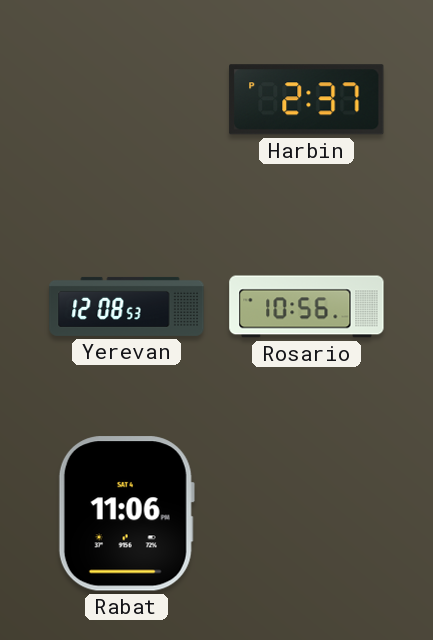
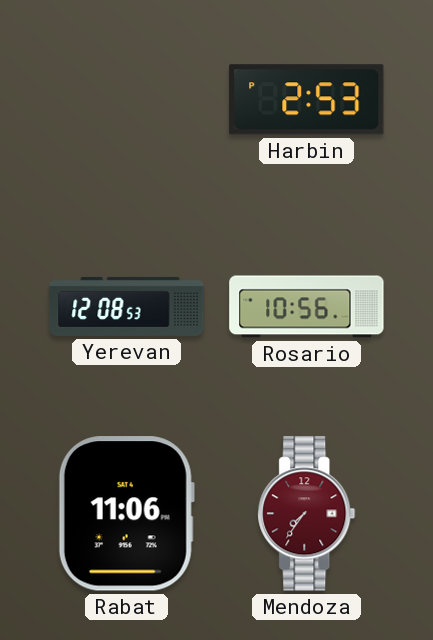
Harbin: 2:37 -> 2:53 (307, 100)
Mendoza: none -> 7:36 (307, 514)
